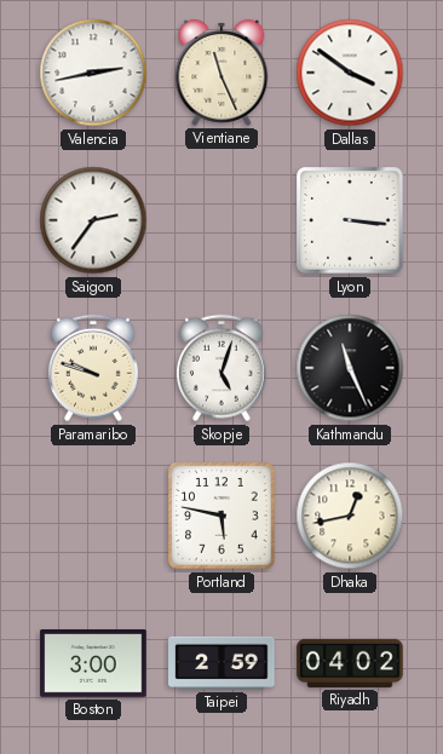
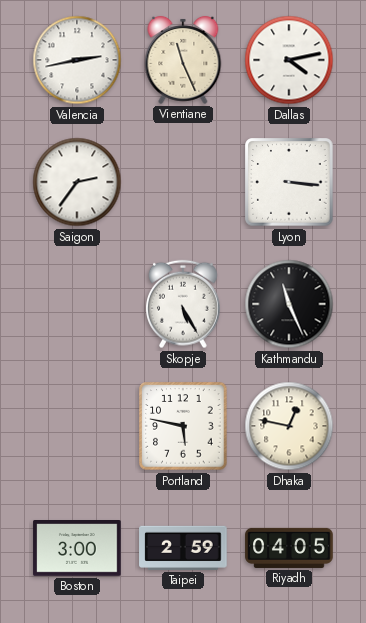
Dallas: 3:51 -> 4:13 (289, 60)
Paramaribo: 9:48 -> none (94, 368)
Skopje: 5:03 -> 5:25 (184, 304)
Dhaka: 12:43 -> 12:47 (289, 426)
Riyadh: 04:02 -> 04:05 (289, 548)
